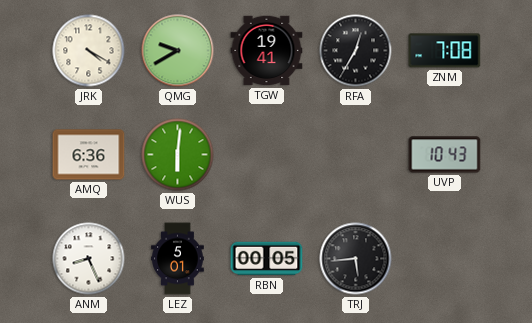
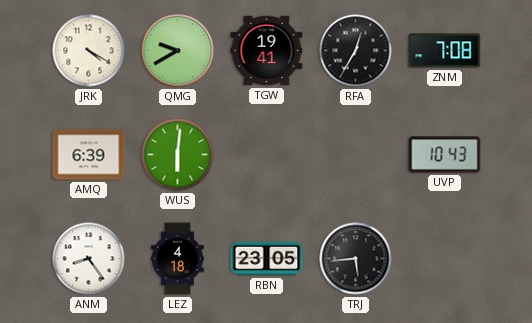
AMQ: 6:36 -> 6:39 (89, 155)
ANM: 8:26 -> 8:24 (89, 259)
LEZ: 5:01 -> 4:18 (178, 259)
RBN: 00:05 -> 23:05 (267, 259)
